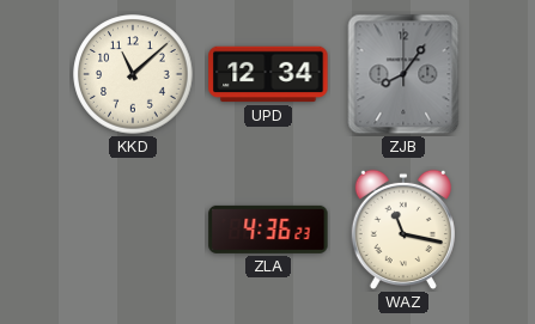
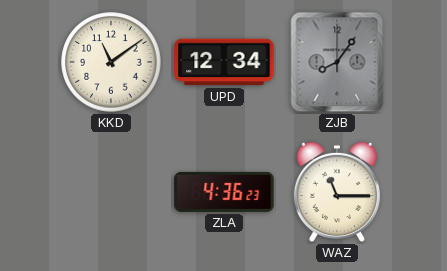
KKD: 11:08 -> 11:09 (111, 62)
WAZ: 11:17 -> 11:15 (337, 192)
